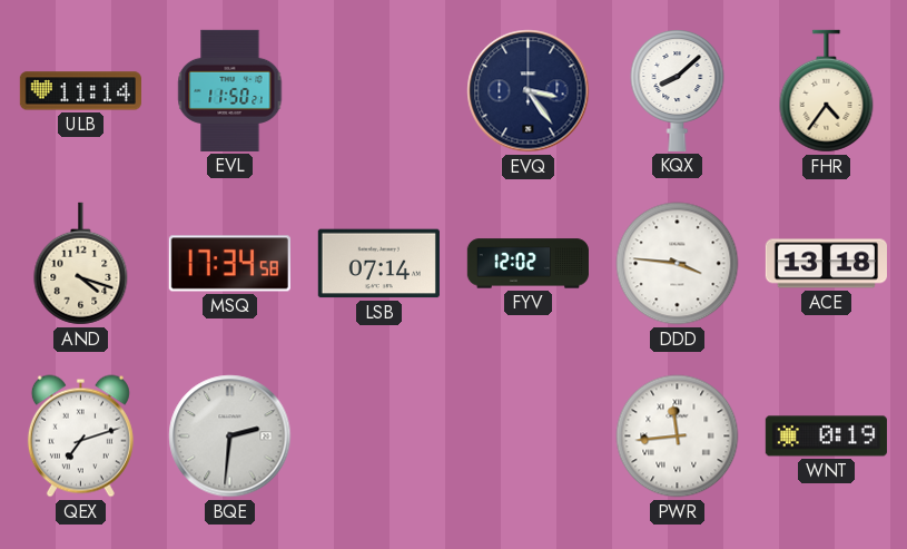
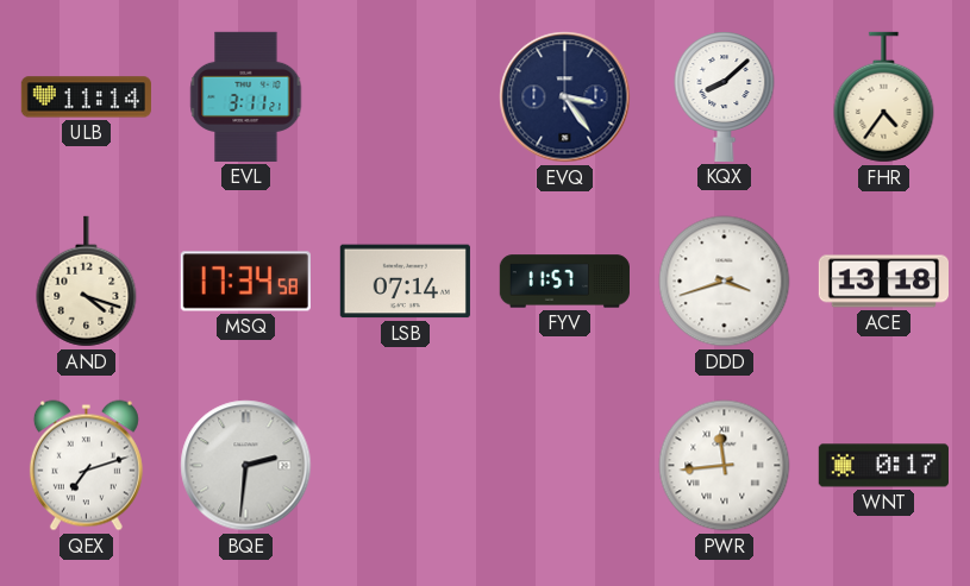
EVL: 11:50 -> 3:11 (246, 96)
FYV: 12:02 -> 11:57 (564, 282)
DDD: 3:46 -> 3:42 (725, 282)
WNT: 0:19 -> 0:17 (883, 466)
